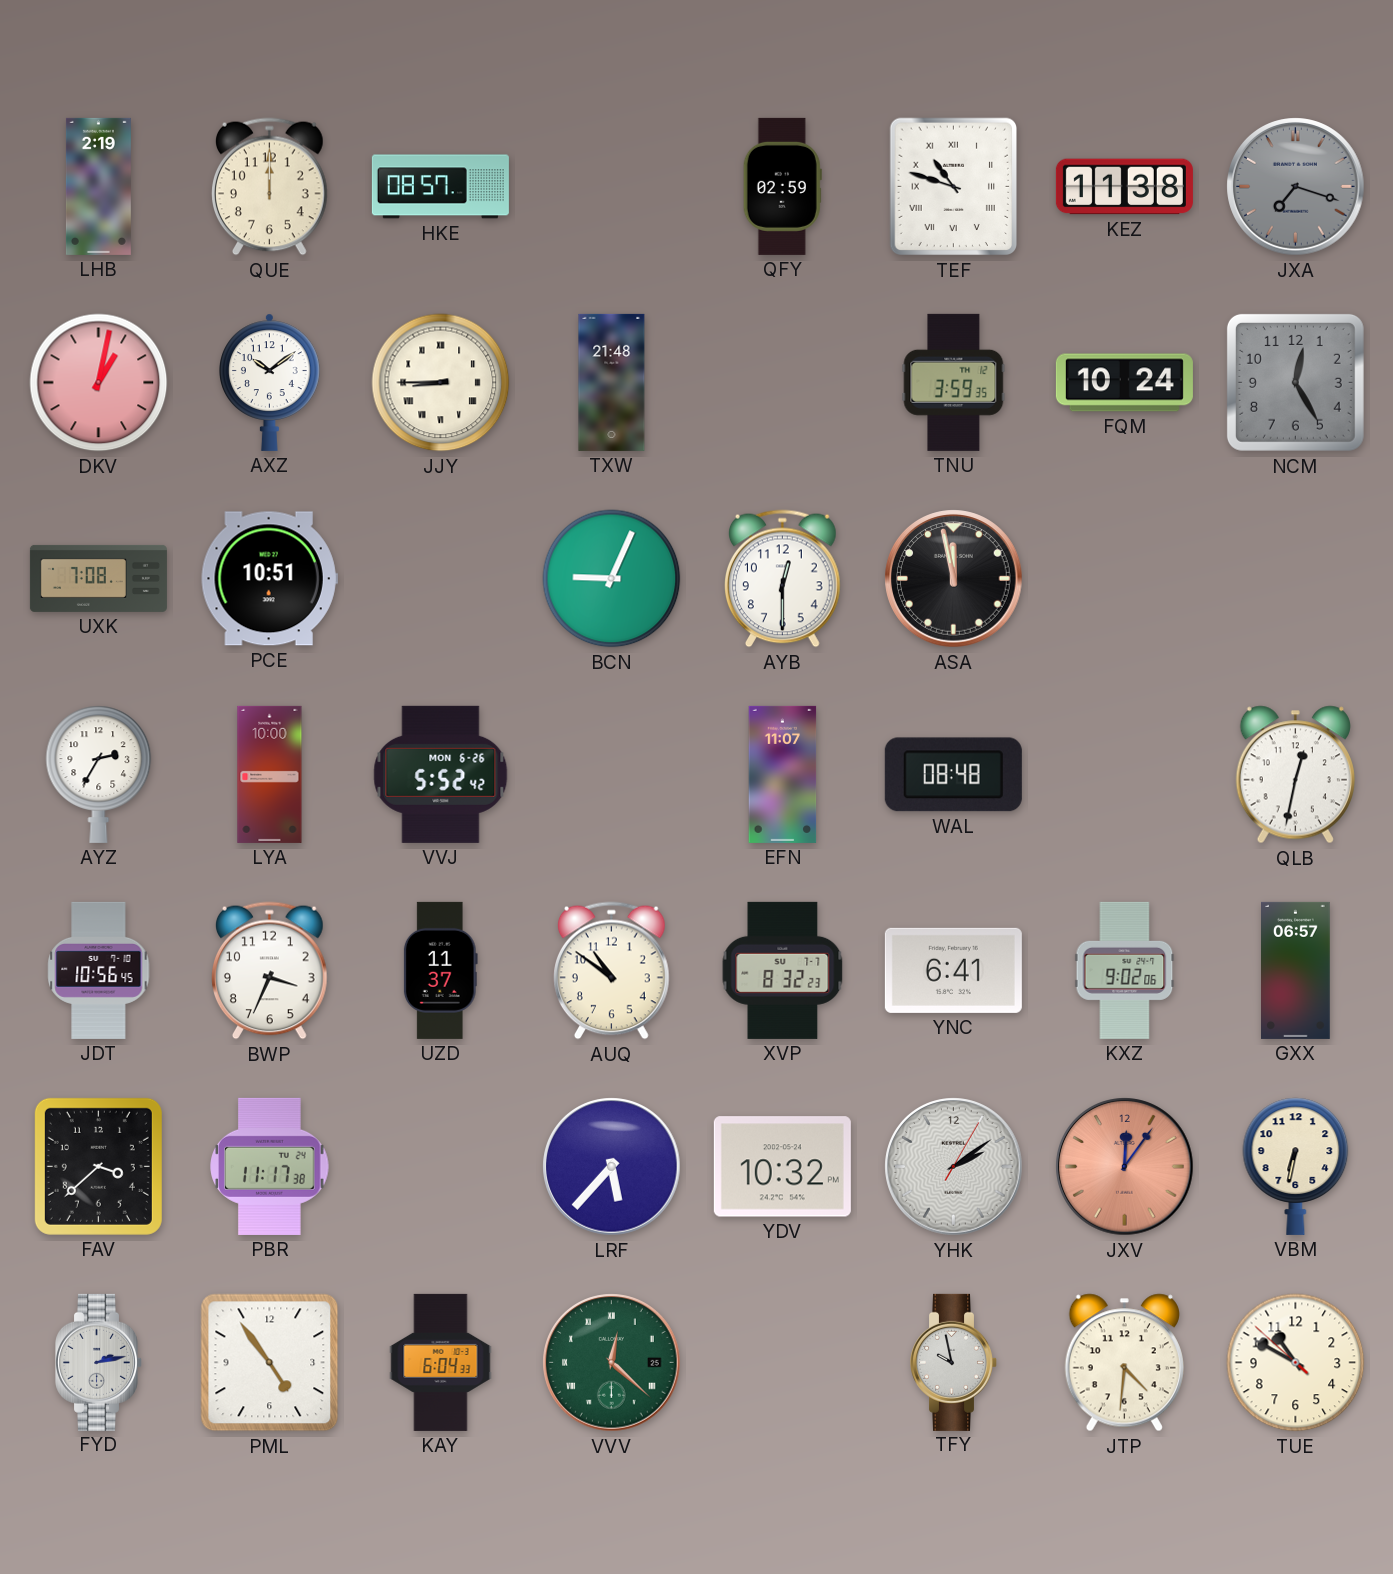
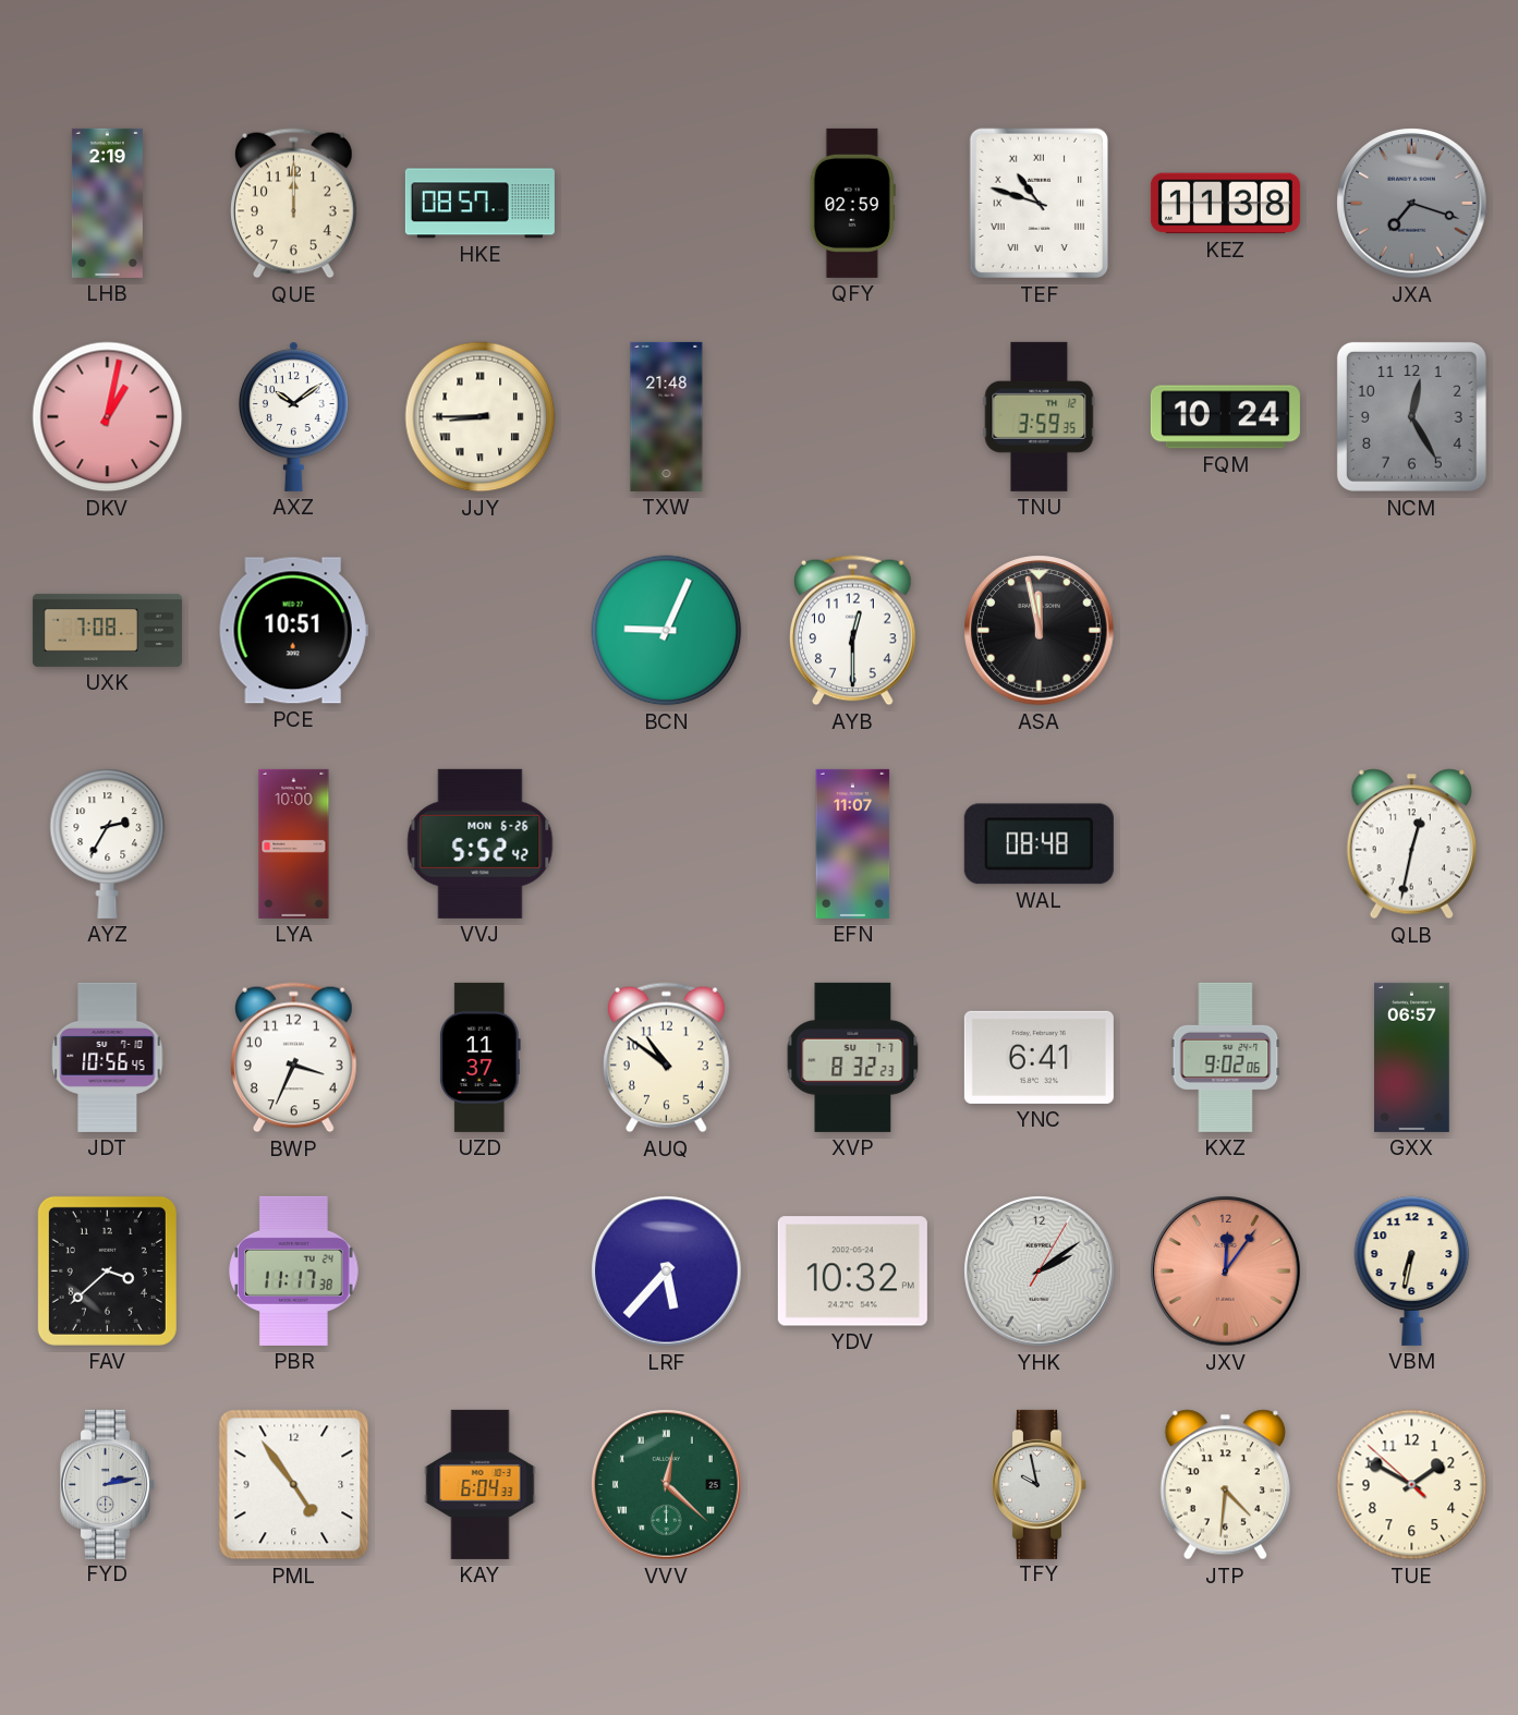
TUE: 10:49 -> 1:49 (1412, 1485)
